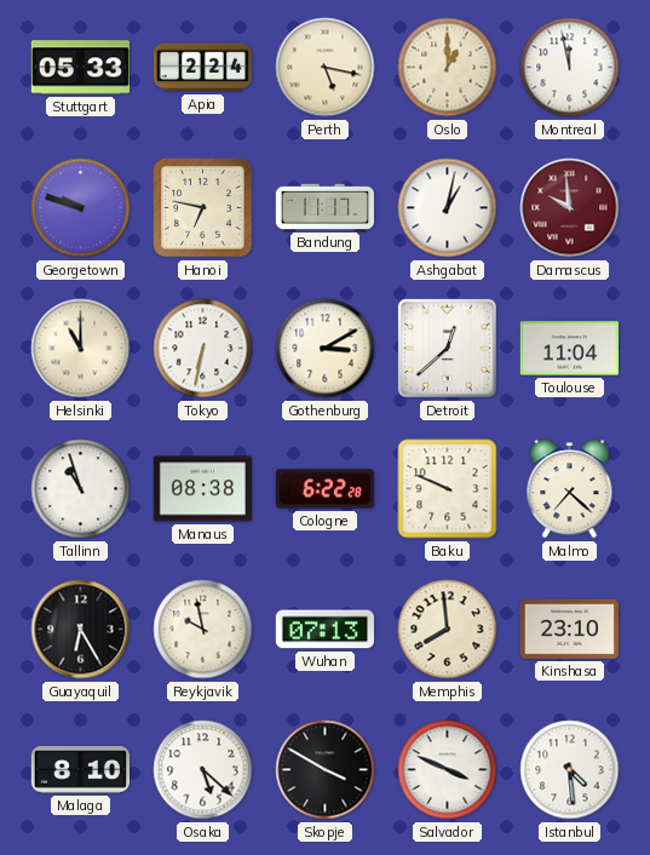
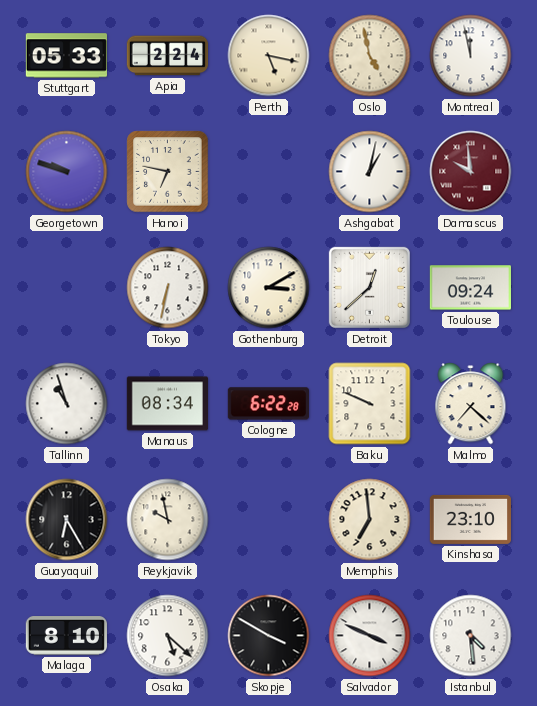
Oslo: 1:00 -> 4:58 (370, 56)
Bandung: 11:17 -> none (324, 207)
Helsinki: 11:00 -> none (81, 349)
Toulouse: 11:04 -> 09:24 (470, 288)
Manaus: 08:38 -> 08:34 (167, 404)
Wuhan: 07:13 -> none (324, 630)
Memphis: 7:59 -> 6:59 (370, 520)
